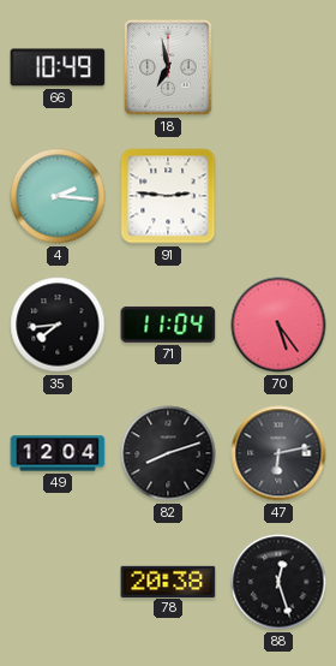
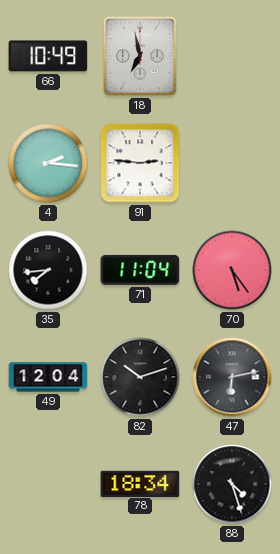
82: 8:12 -> 10:12 (140, 377)
78: 20:38 -> 18:34 (140, 483)
88: 12:27 -> 4:27 (232, 484)
